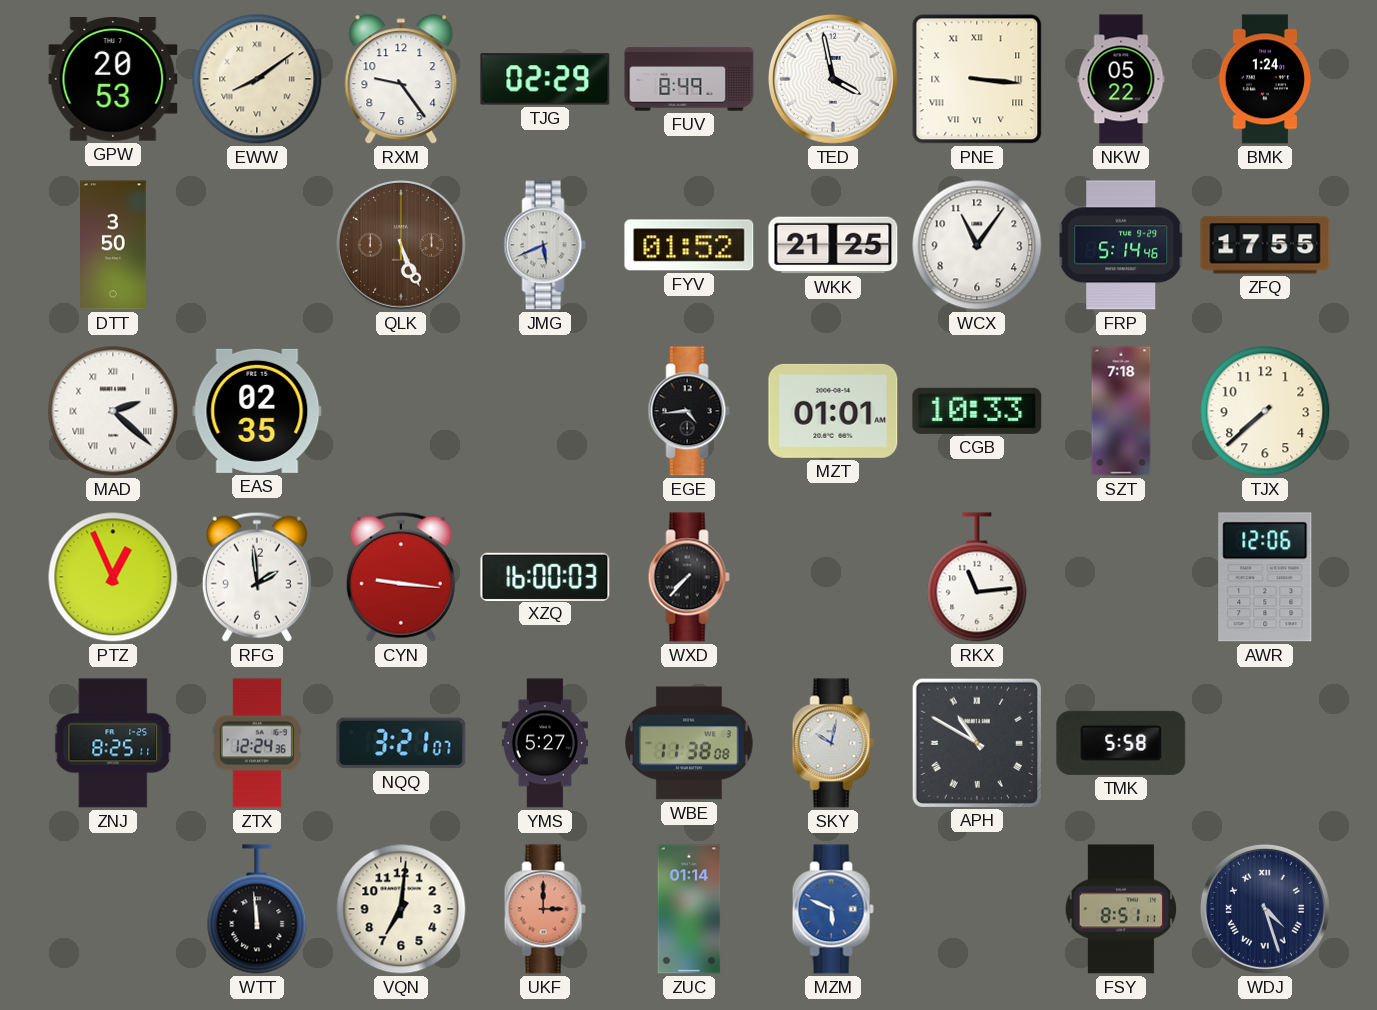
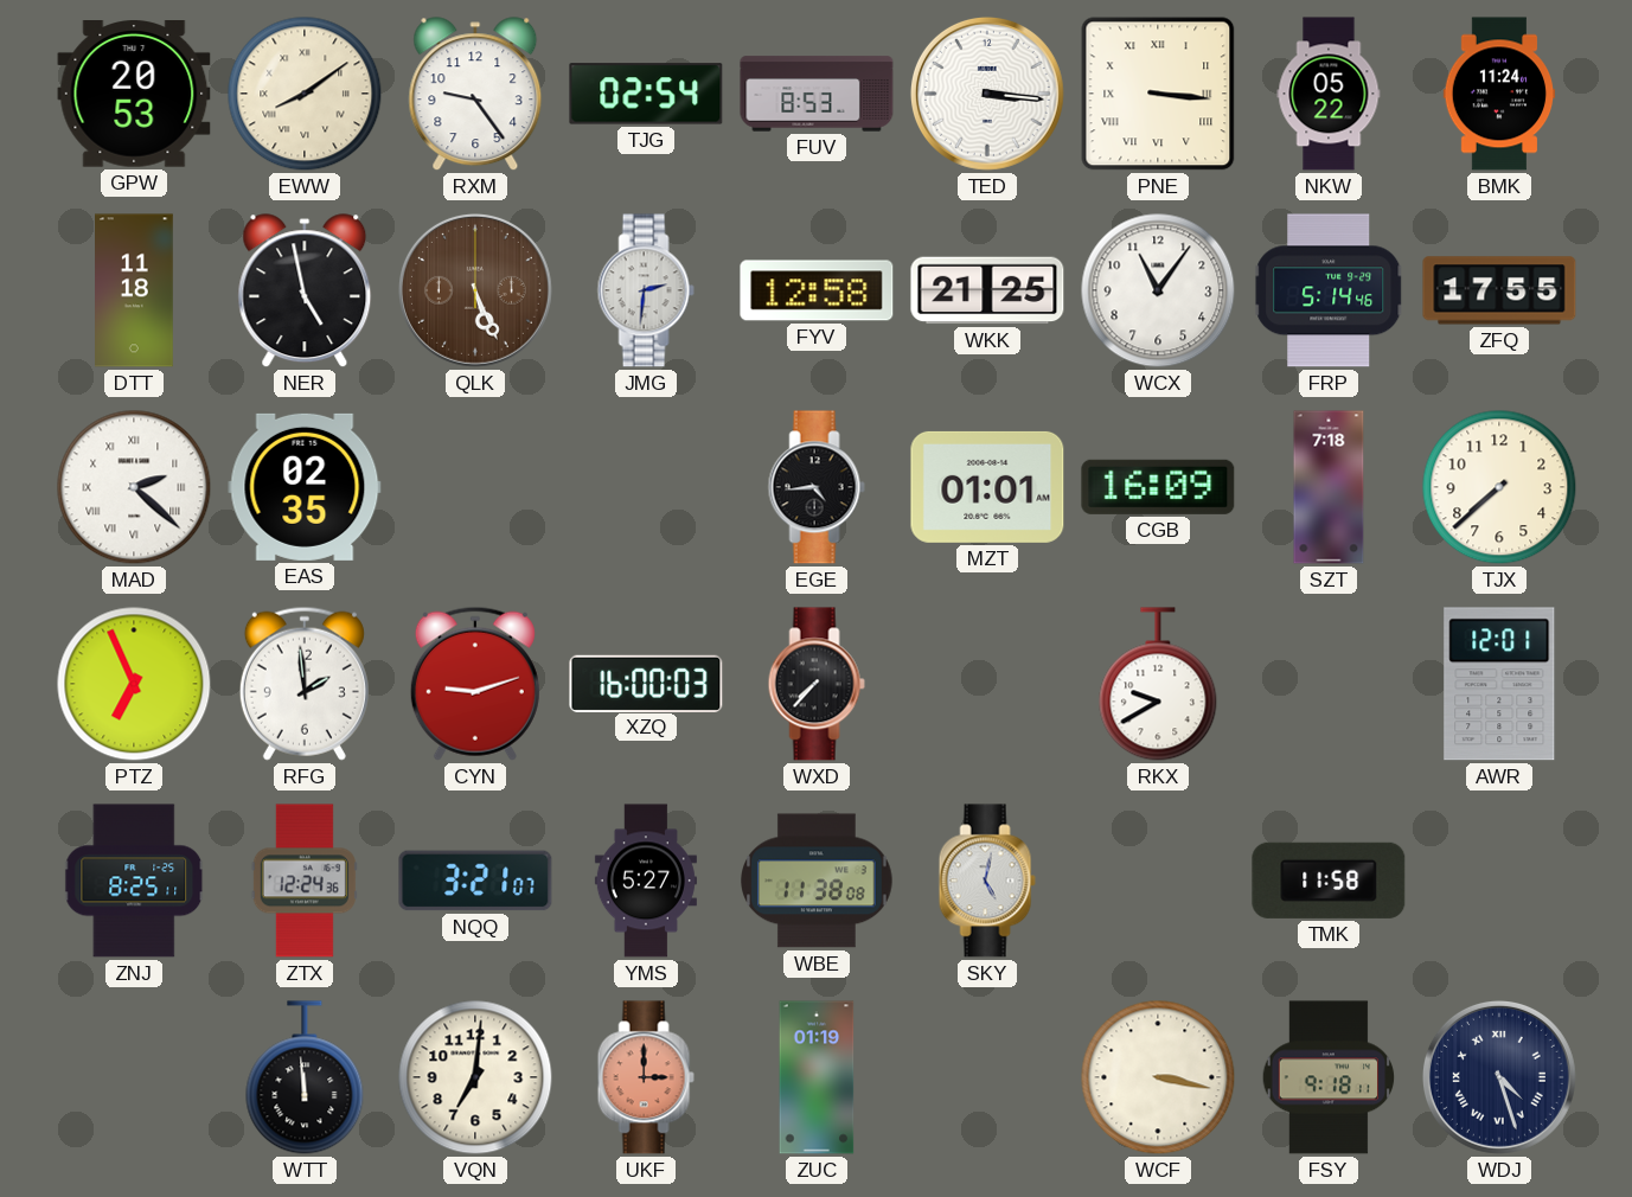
TJG: 02:29 -> 02:54 (646, 94)
FUV: 8:49 -> 8:53 (817, 94)
TED: 3:58 -> 3:16 (987, 94)
BMK: 1:24 -> 11:24 (1499, 94)
DTT: 3:50 -> 11:18 (134, 290)
NER: none -> 4:58 (305, 292)
JMG: 5:41 -> 2:31 (646, 290)
FYV: 01:52 -> 12:58 (817, 290)
CGB: 10:33 -> 16:09 (1158, 487)
PTZ: 12:56 -> 6:56 (134, 684)
CYN: 9:16 -> 9:12 (475, 684)
RKX: 11:14 -> 9:40 (1158, 684)
AWR: 12:06 -> 12:01 (1499, 684)
SKY: 10:02 -> 5:02 (987, 881)
APH: 10:50 -> none (976, 742)
TMK: 5:58 -> 11:58 (1329, 881)
ZUC: 01:14 -> 01:19 (817, 1077)
MZM: 5:49 -> none (833, 909)
WCF: none -> 3:17 (1158, 1077)
FSY: 8:51 -> 9:18 (1329, 1077)
